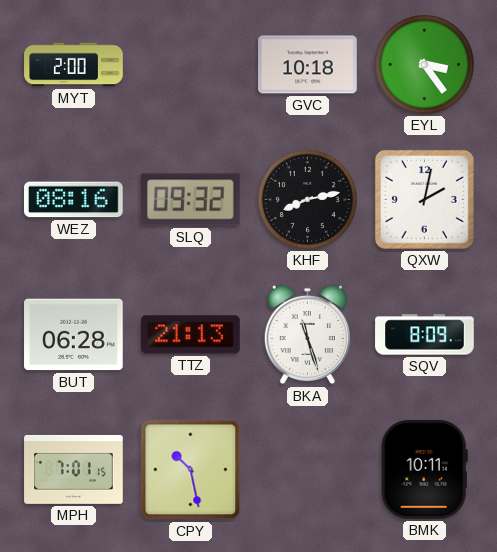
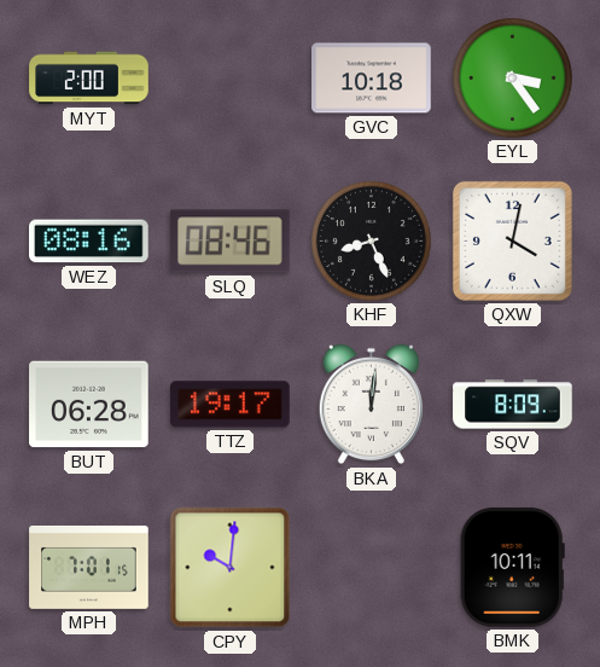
SLQ: 09:32 -> 08:46 (231, 242)
KHF: 8:13 -> 8:26 (371, 240)
QXW: 2:02 -> 4:02 (512, 240)
TTZ: 21:13 -> 19:17 (231, 405)
BKA: 11:27 -> 12:01 (371, 405)
CPY: 10:28 -> 10:01 (231, 568)
